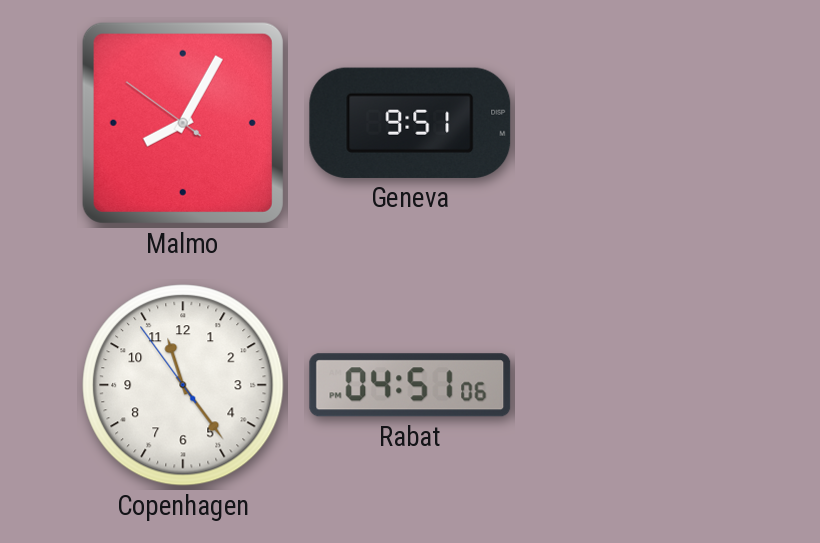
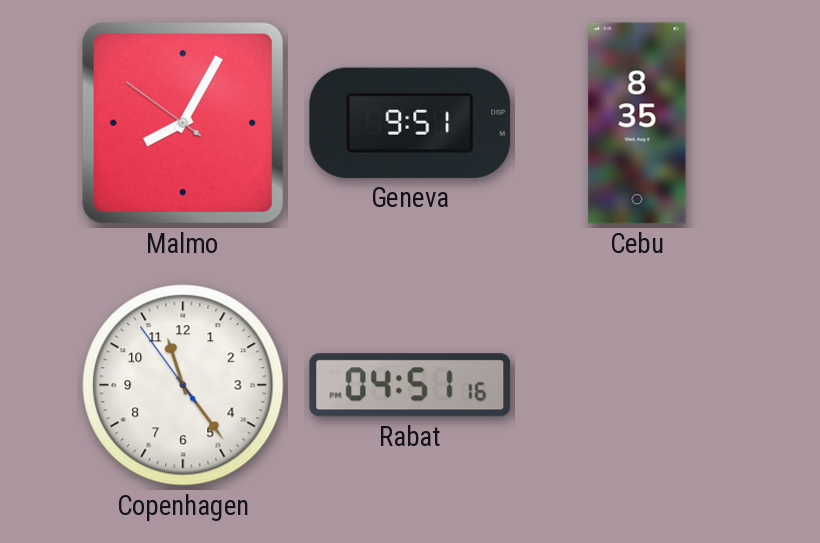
Cebu: none -> 8:35 (637, 123)
Rabat: 04:51:06 -> 04:51:16 (410, 385)
